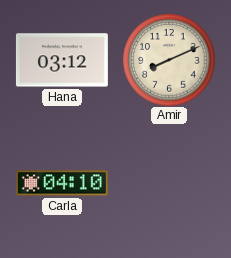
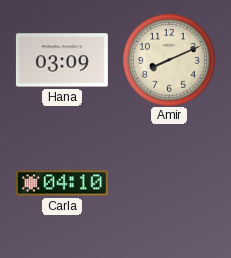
Hana: 03:12 -> 03:09 (62, 60)
